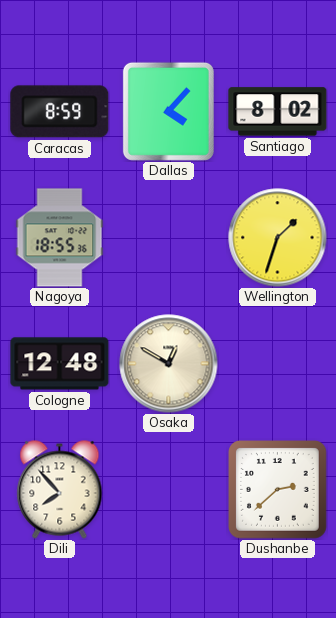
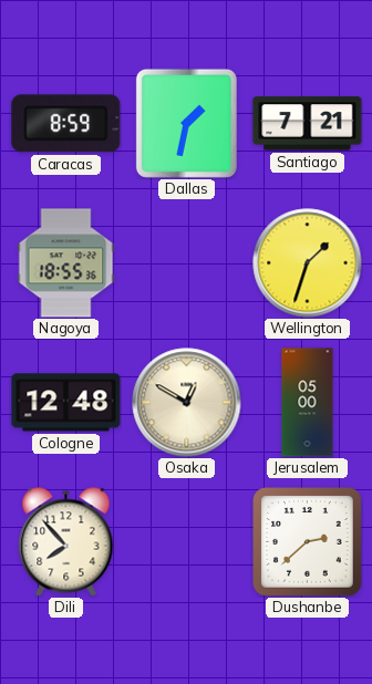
Dallas: 4:07 -> 1:32 (186, 123)
Santiago: 8:02 -> 7:21 (308, 124)
Jerusalem: none -> 05:00 (308, 403)
